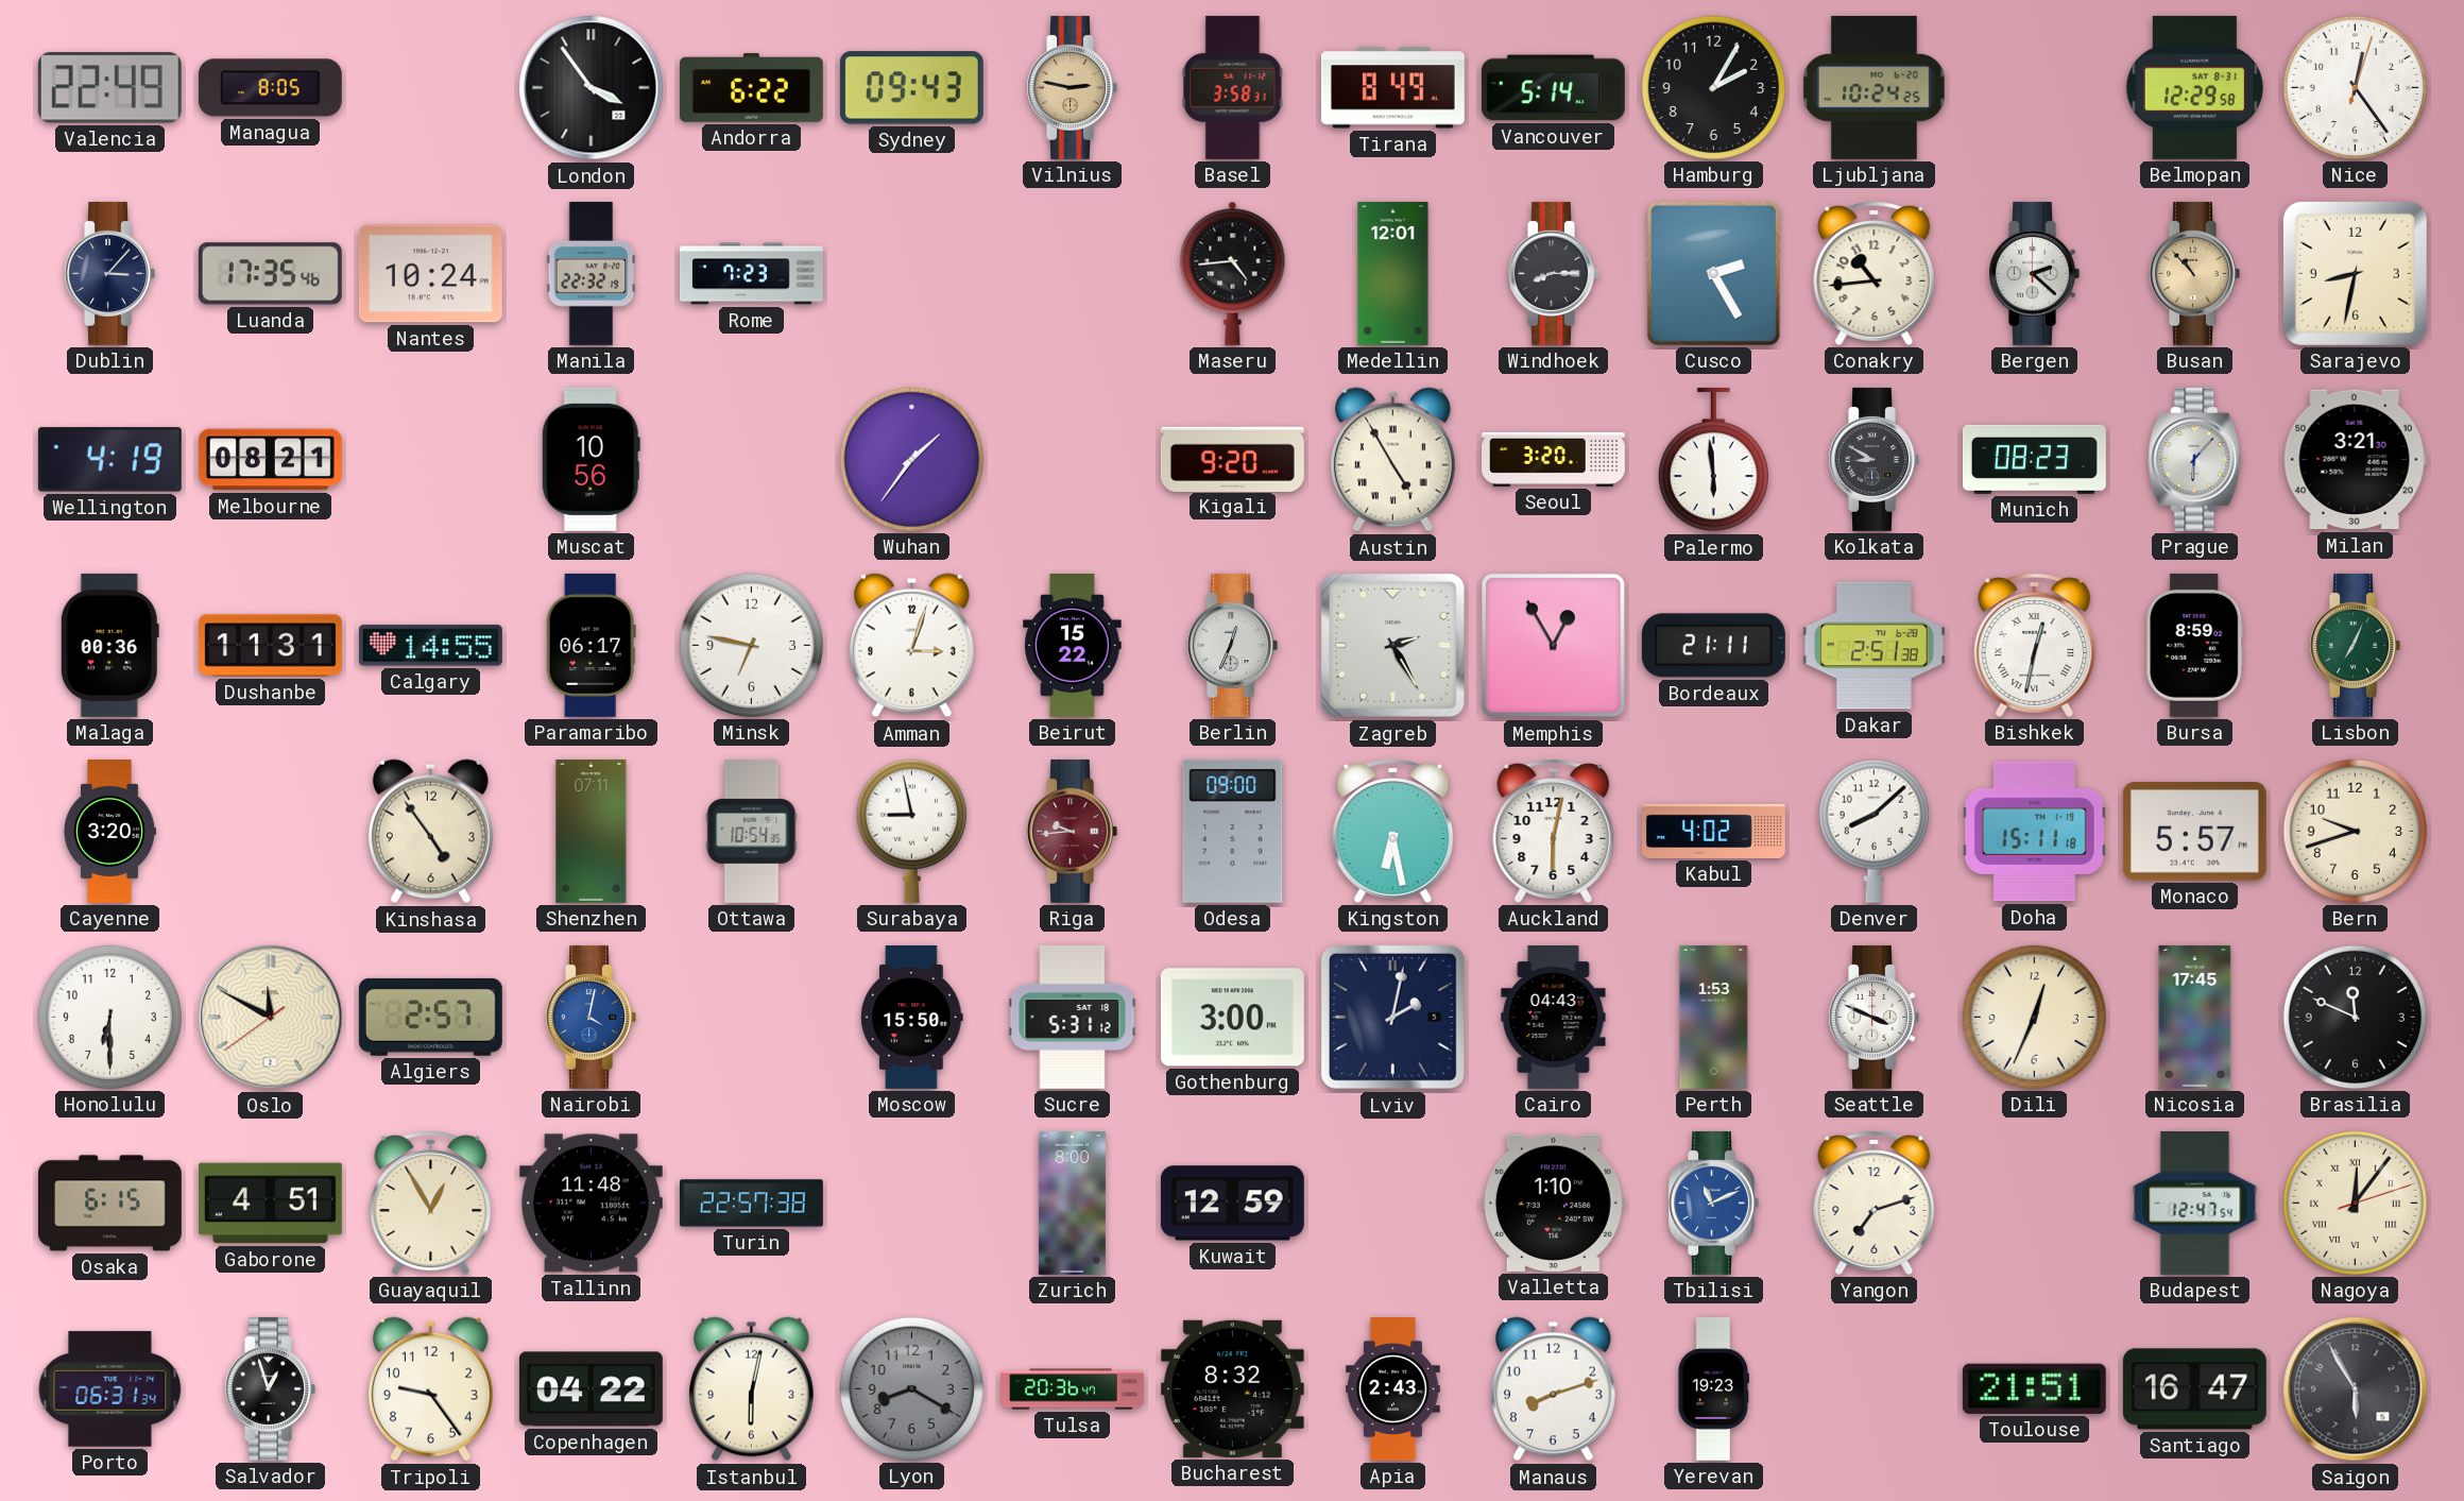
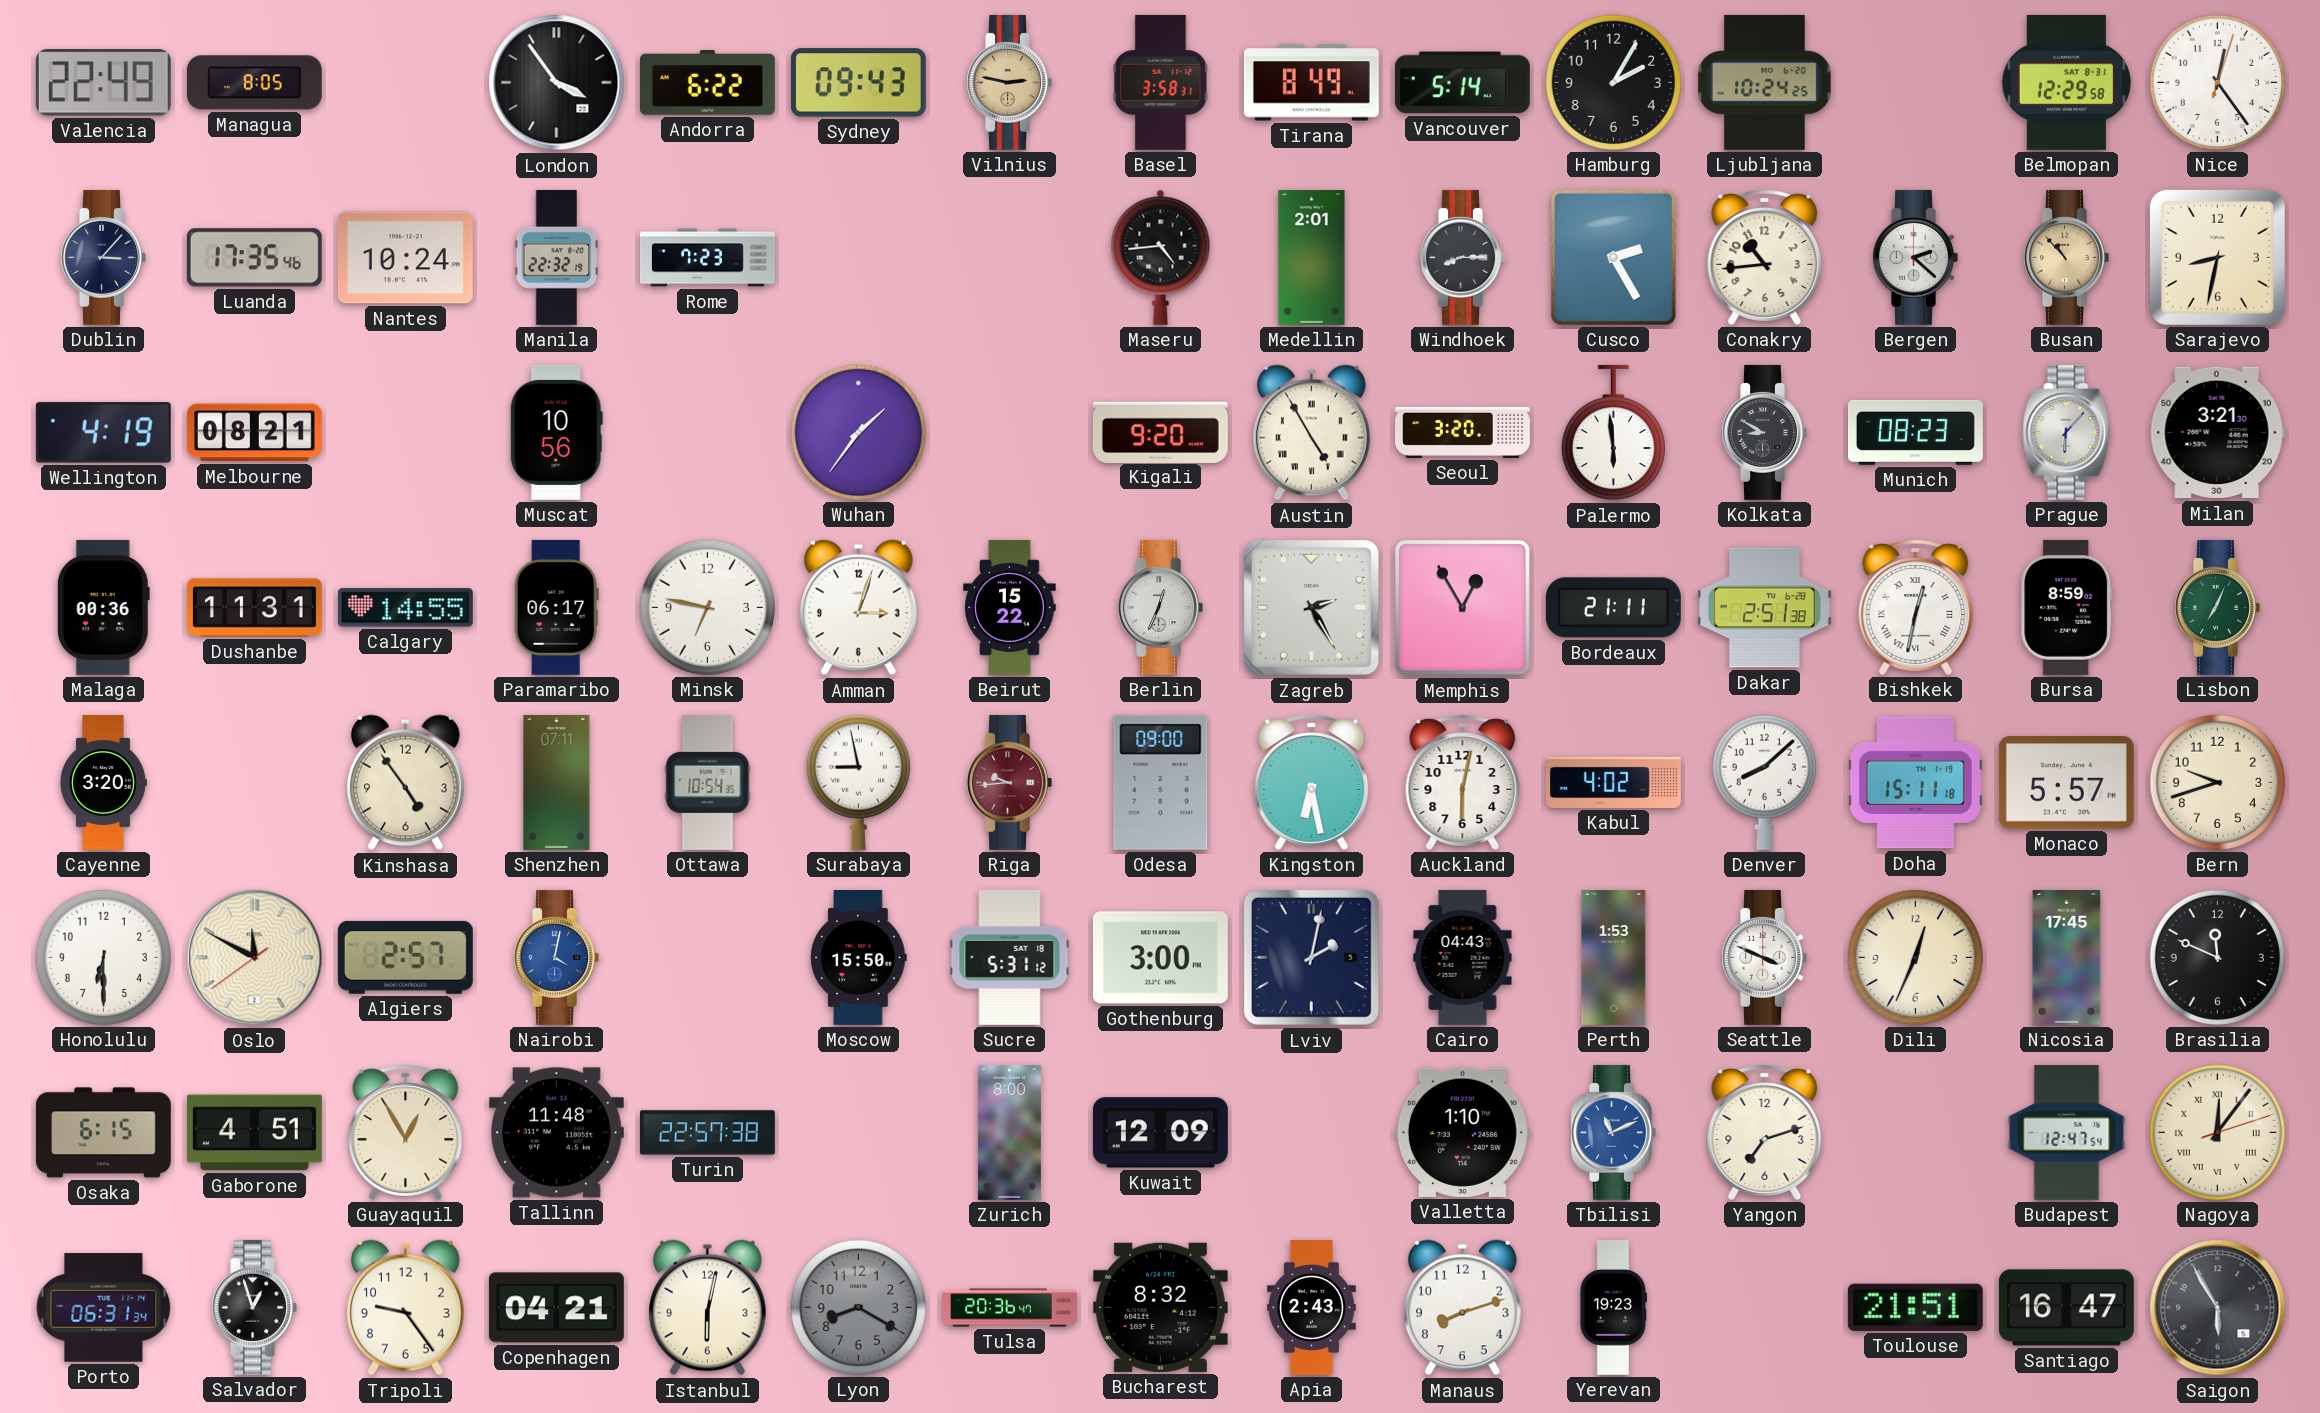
Medellin: 12:01 -> 2:01 (1312, 257)
Kuwait: 12:59 -> 12:09 (1160, 1133)
Copenhagen: 04:22 -> 04:21 (556, 1308)
